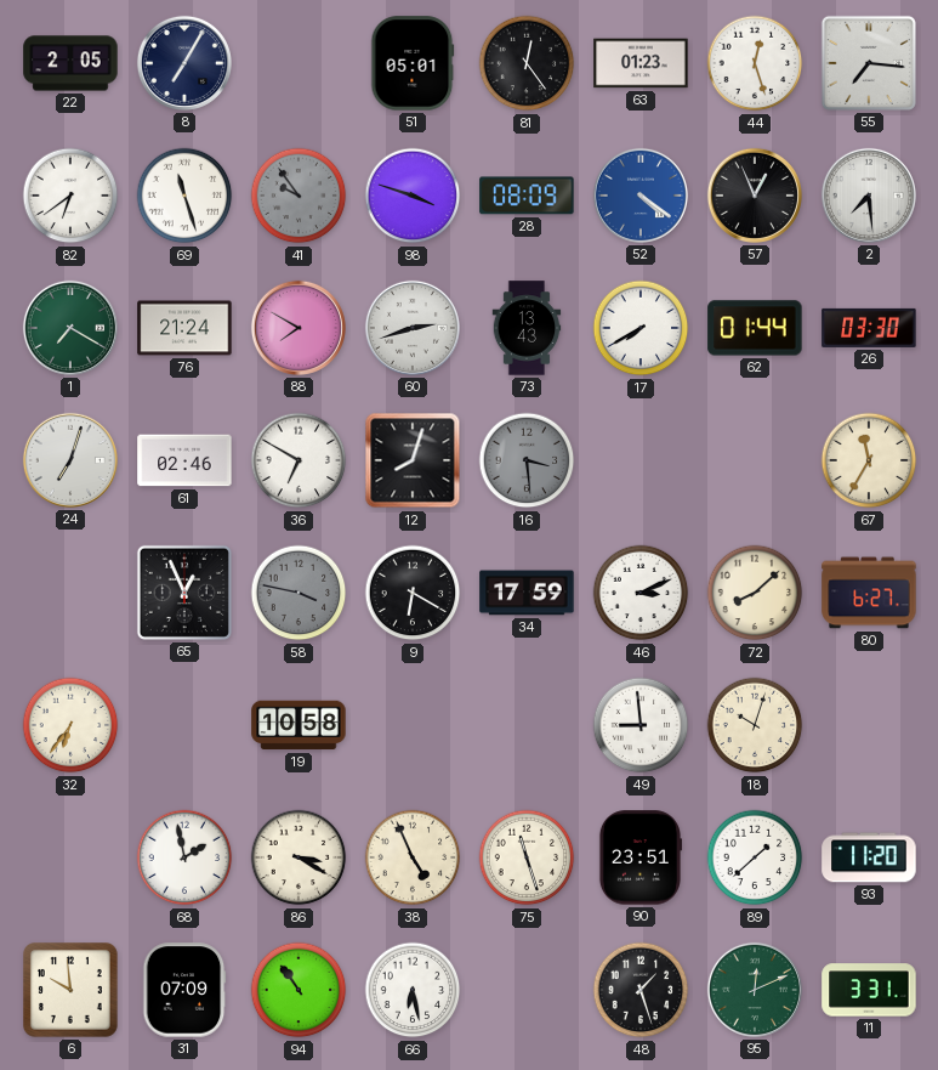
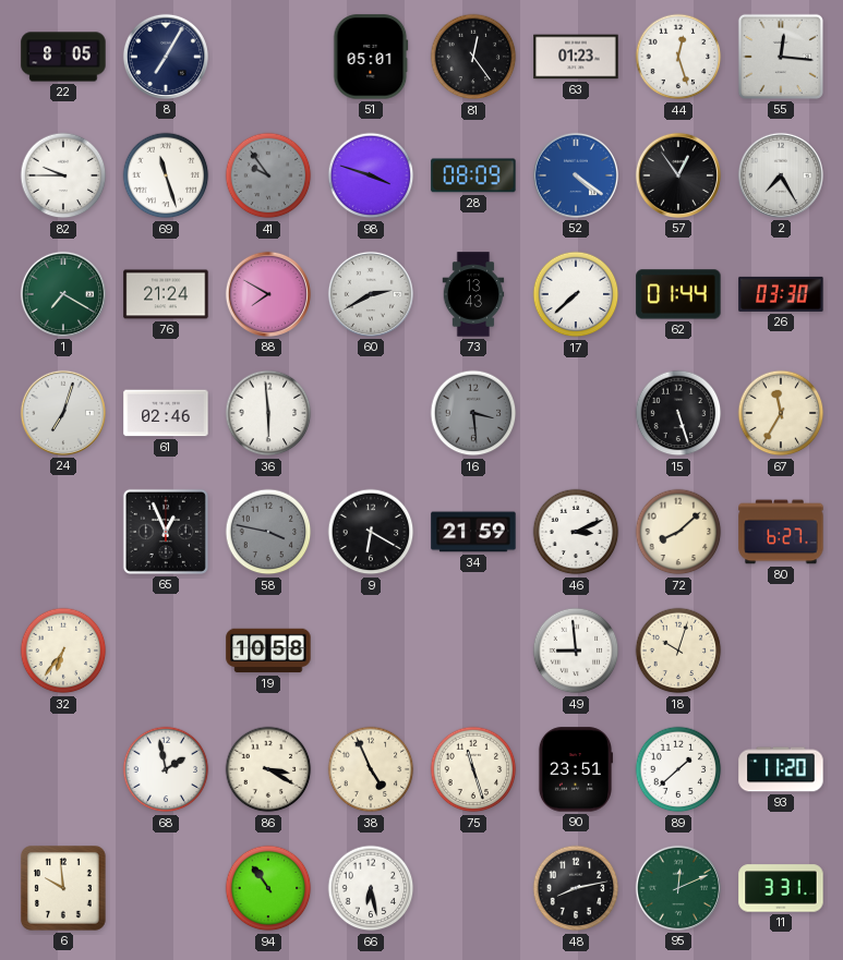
22: 2:05 -> 8:05 (63, 57)
55: 7:16 -> 12:16 (781, 57)
82: 6:39 -> 9:45 (63, 175)
57: 12:56 -> 12:54 (678, 175)
2: 7:29 -> 7:25 (781, 175)
60: 2:42 -> 2:40 (371, 294)
17: 7:40 -> 7:38 (576, 294)
36: 6:50 -> 5:59 (268, 413)
12: 8:03 -> none (413, 460)
15: none -> 5:27 (678, 413)
34: 17:59 -> 21:59 (473, 532)
31: 07:09 -> none (184, 990)
48: 1:27 -> 8:13 (576, 888)
